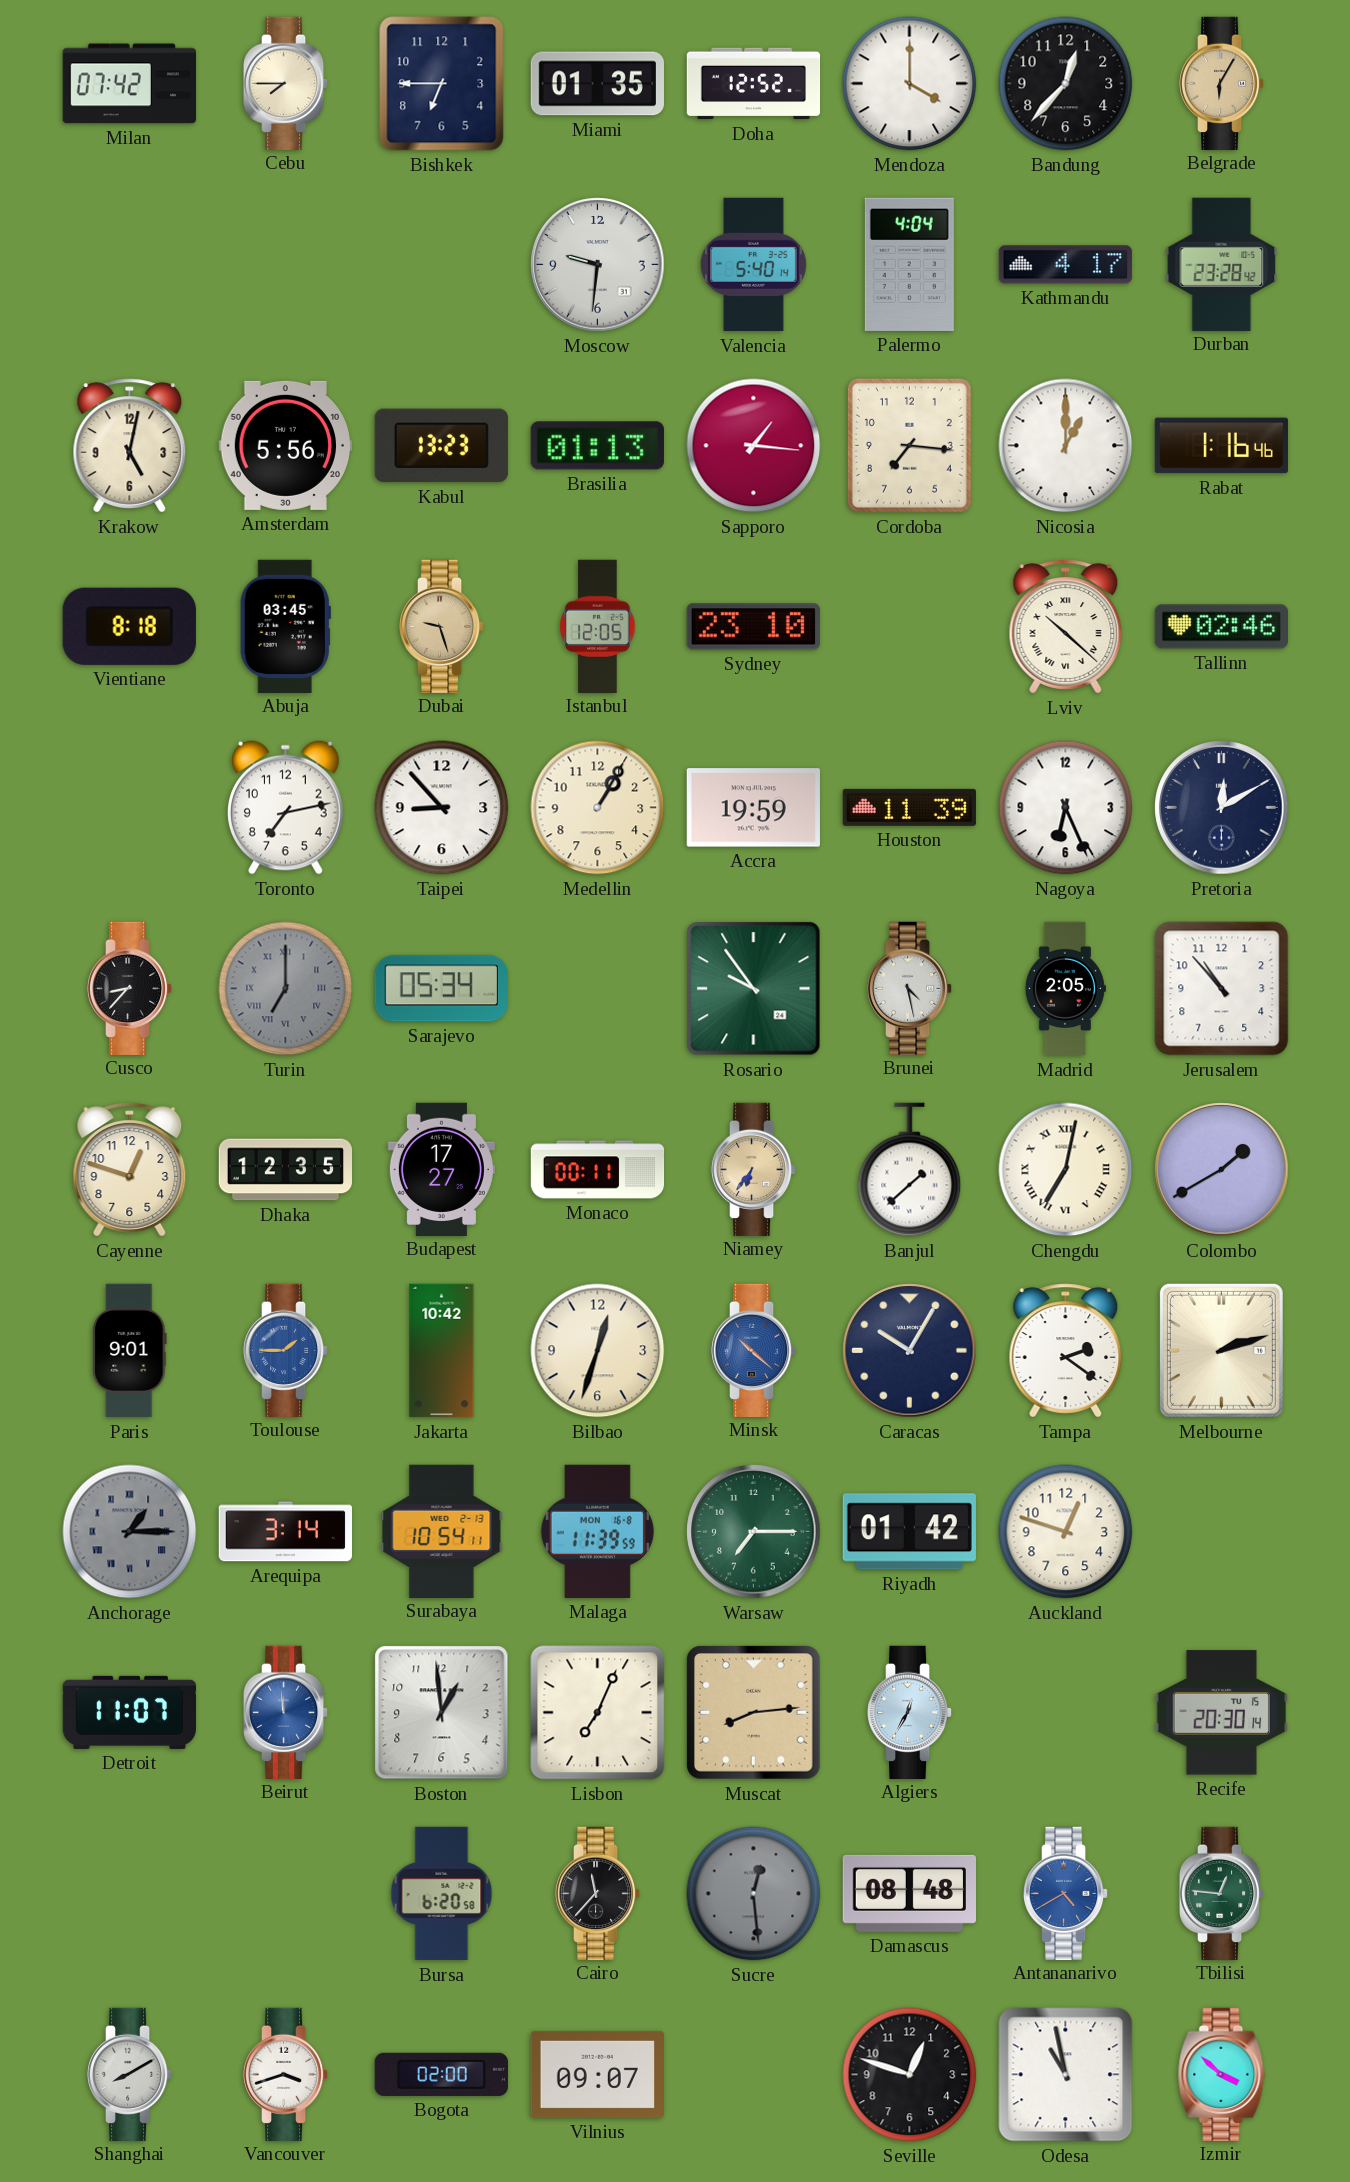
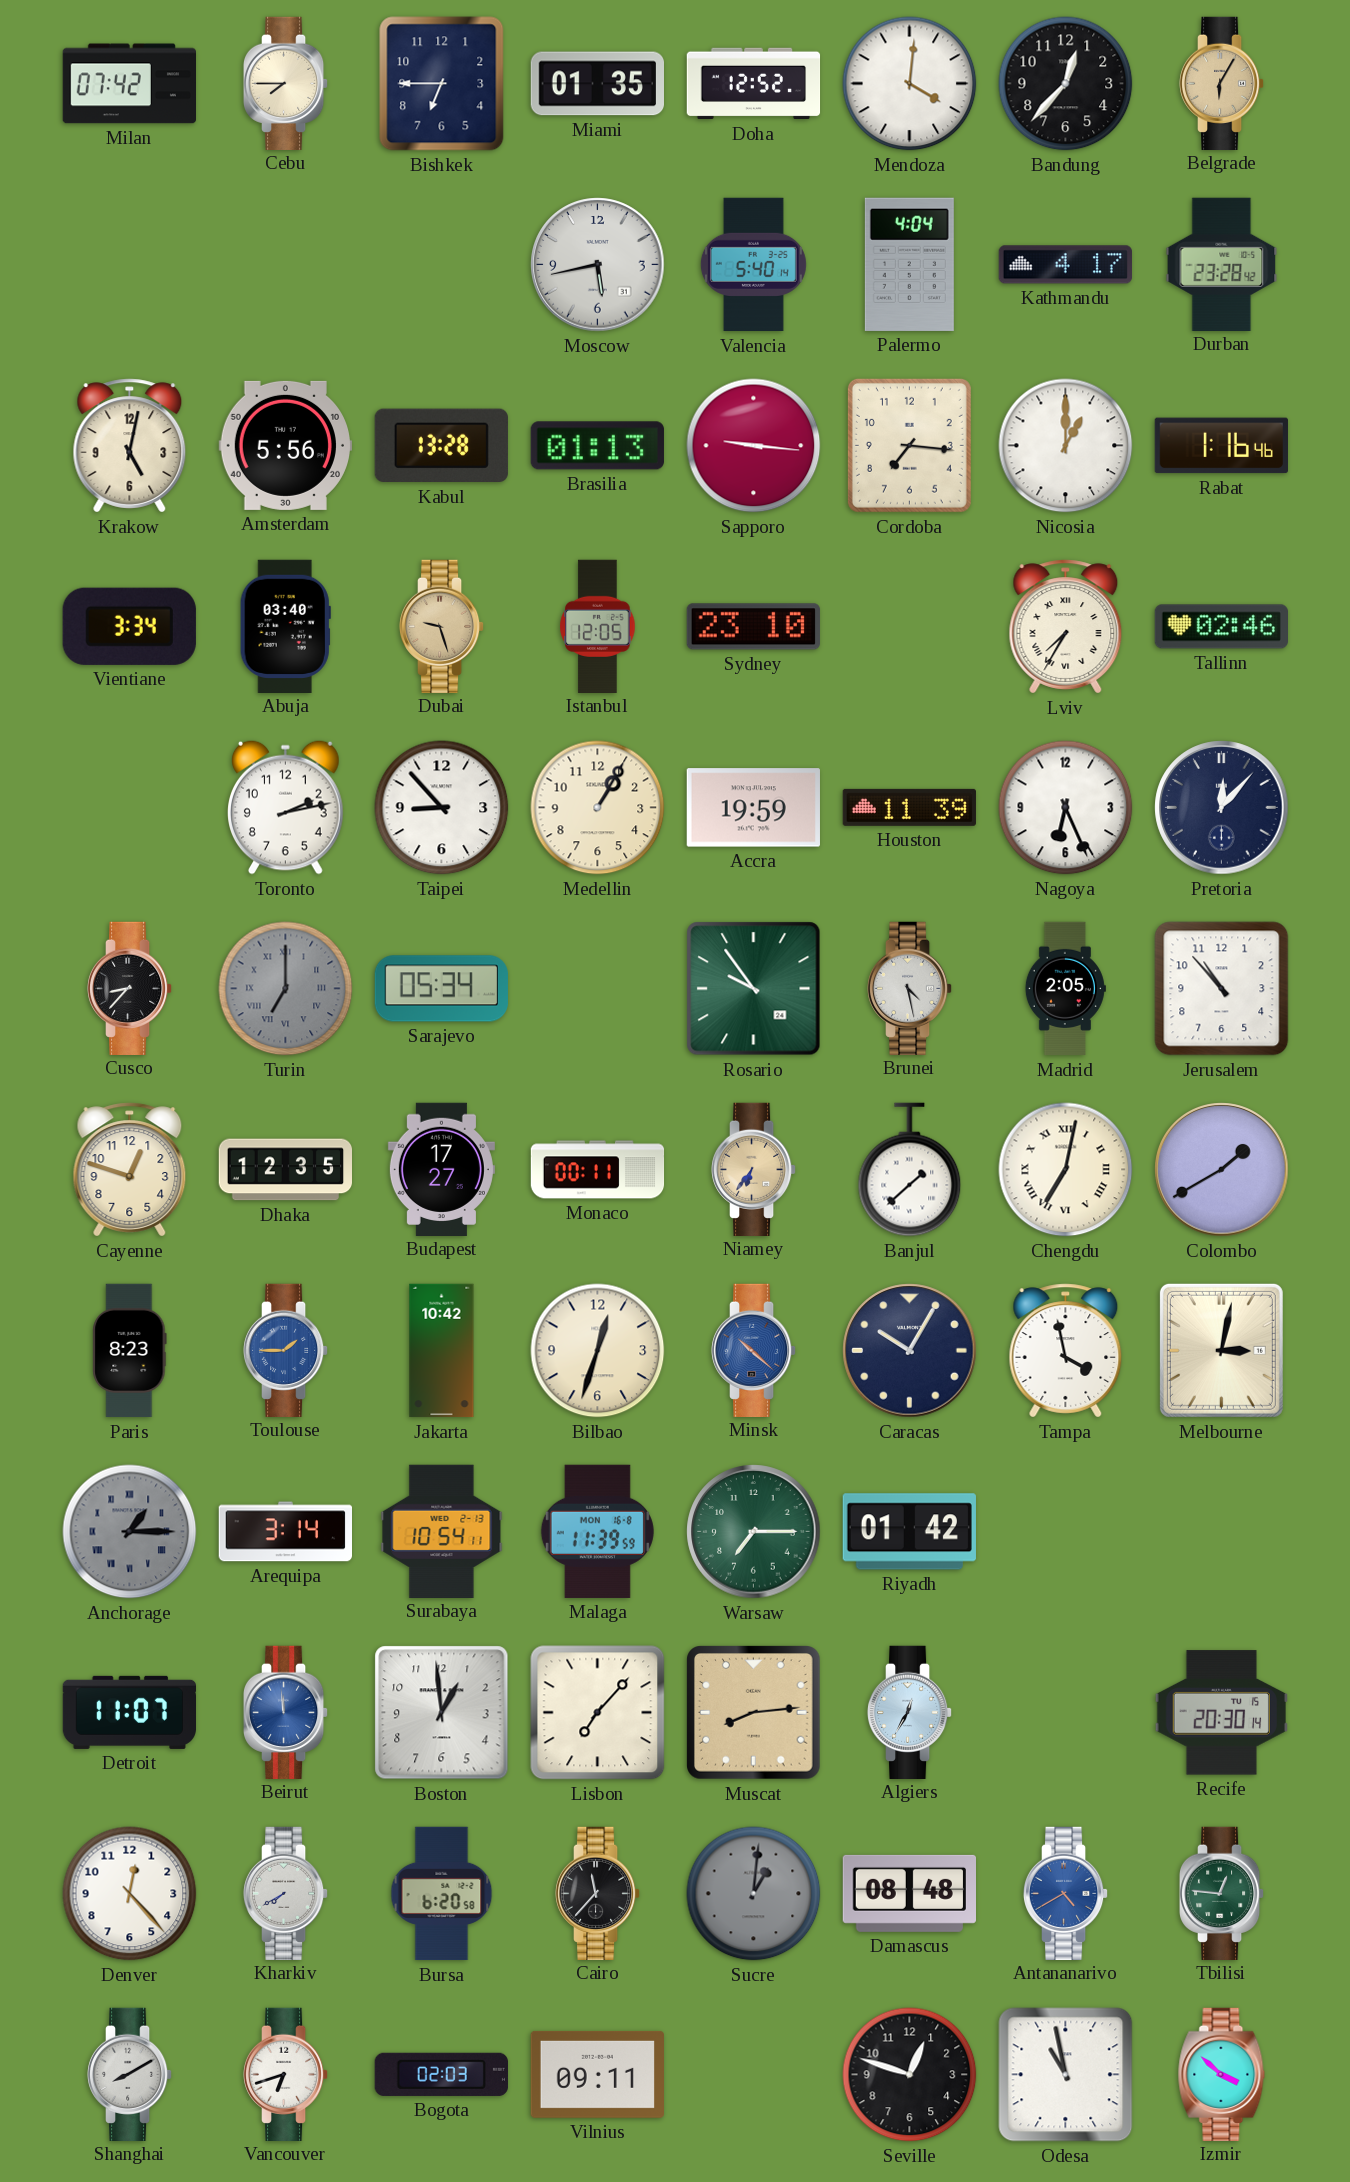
Mendoza: 4:00 -> 4:01 (910, 84)
Moscow: 9:31 -> 5:43 (598, 265)
Kabul: 13:23 -> 13:28 (441, 446)
Sapporo: 1:16 -> 9:16 (754, 446)
Vientiane: 8:18 -> 3:34 (129, 626)
Abuja: 03:45 -> 03:40 (285, 626)
Lviv: 10:22 -> 7:35 (1066, 627)
Toronto: 7:13 -> 2:13 (286, 807)
Pretoria: 12:10 -> 12:07 (1222, 808)
Paris: 9:01 -> 8:23 (130, 1351)
Tampa: 2:21 -> 3:58 (1066, 1351)
Melbourne: 2:12 -> 3:02 (1221, 1350)
Auckland: 12:48 -> none (1066, 1532)
Lisbon: 7:04 -> 7:07 (598, 1713)
Denver: none -> 12:23 (130, 1894)
Kharkiv: none -> 7:40 (286, 1893)
Sucre: 12:29 -> 1:01 (754, 1894)
Vancouver: 3:42 -> 6:42 (286, 2074)
Bogota: 02:00 -> 02:03 (441, 2074)
Vilnius: 09:07 -> 09:11 (597, 2074)
